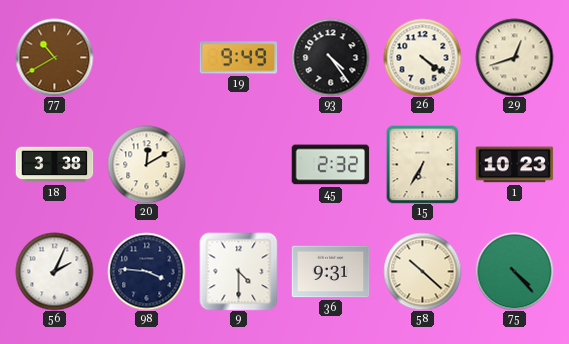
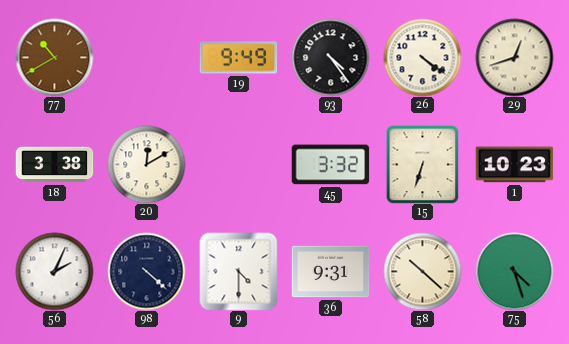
45: 2:32 -> 3:32 (330, 165)
15: 6:35 -> 6:33 (423, 164)
98: 3:46 -> 4:22 (146, 271)
75: 4:23 -> 4:27 (514, 271)
